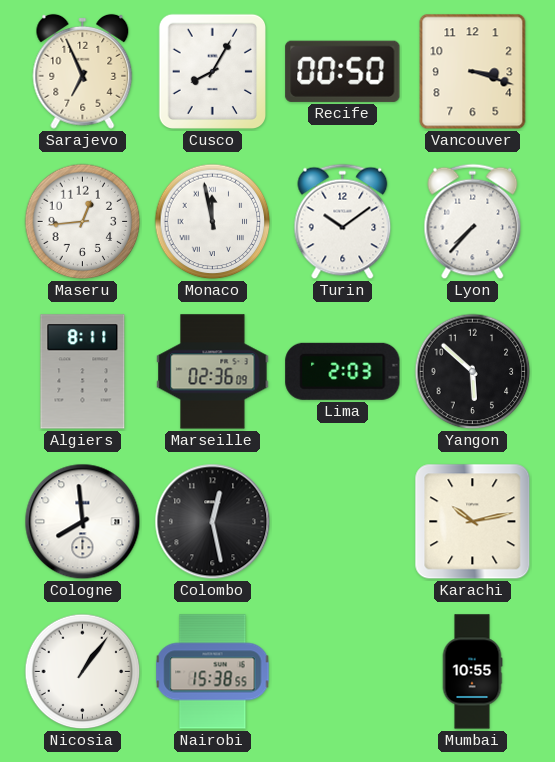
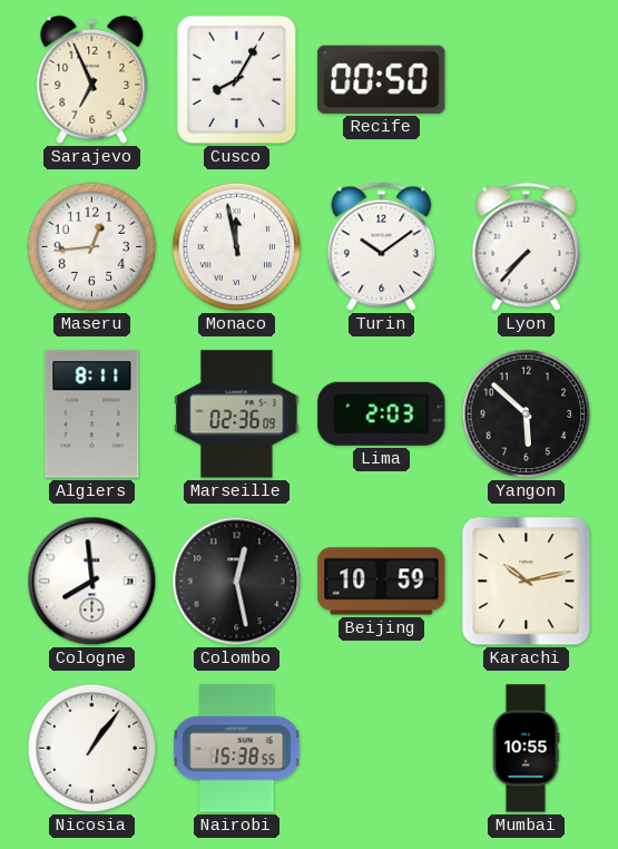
Vancouver: 3:18 -> none (473, 72)
Beijing: none -> 10:59 (382, 582)
